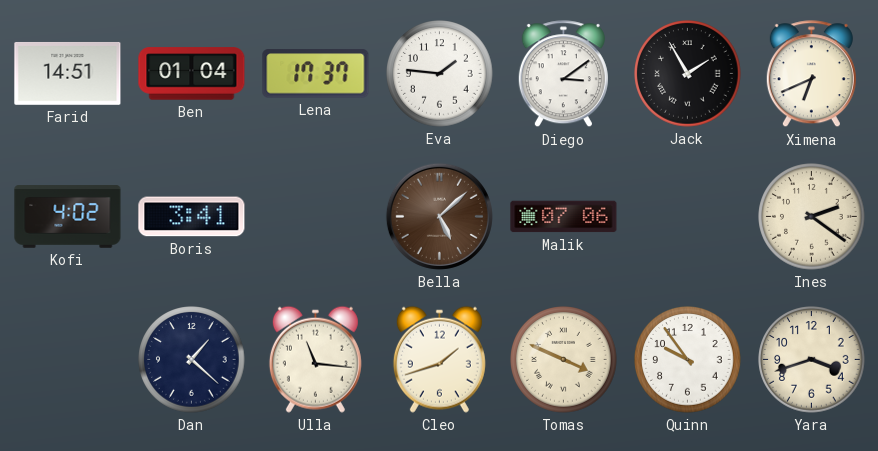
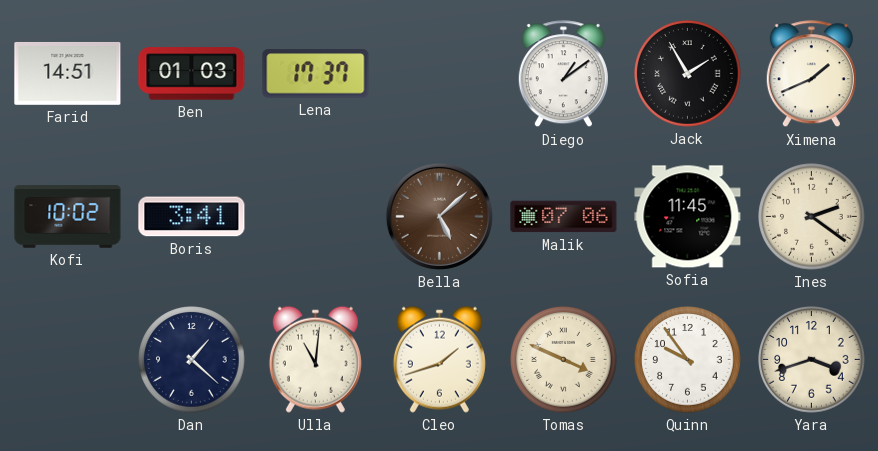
Ben: 01:04 -> 01:03 (192, 74)
Eva: 1:46 -> none (440, 74)
Diego: 3:09 -> 1:09 (563, 74)
Ximena: 6:41 -> 1:41 (811, 74)
Kofi: 4:02 -> 10:02 (68, 217)
Sofia: none -> 11:45 (688, 217)
Ulla: 11:16 -> 11:01 (315, 359)
